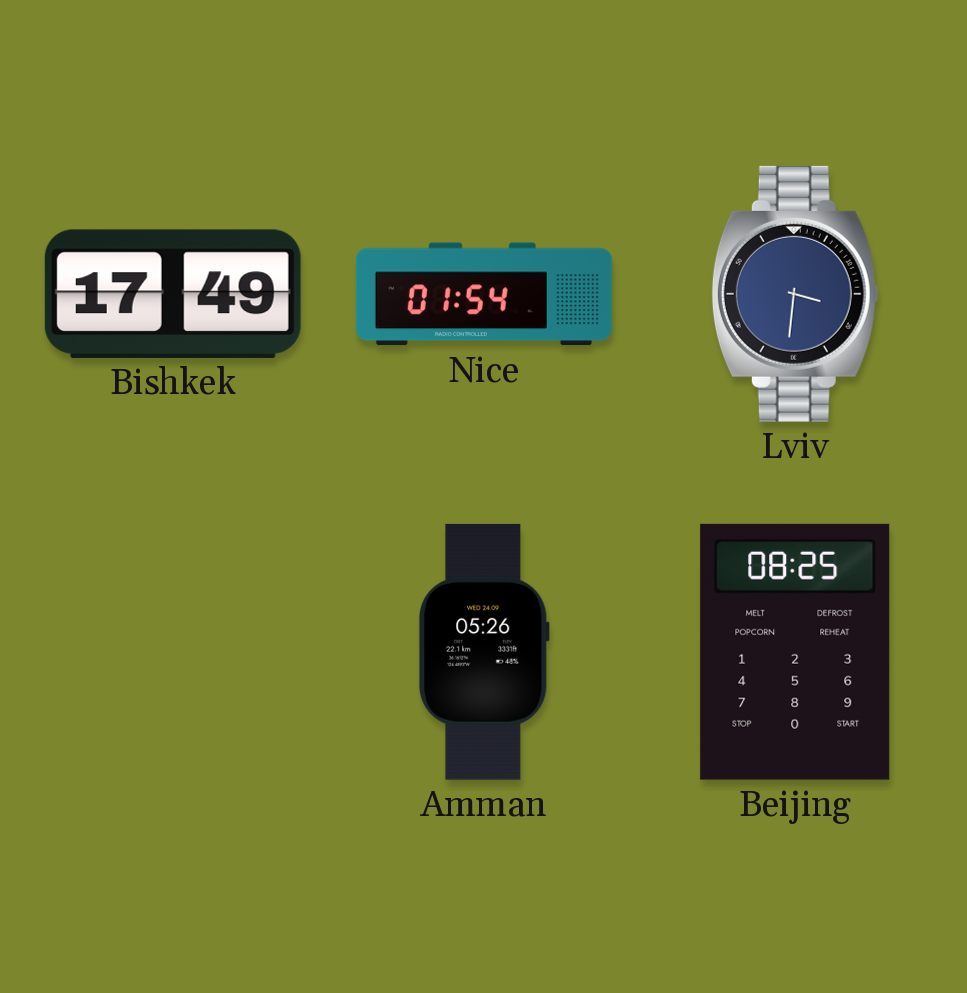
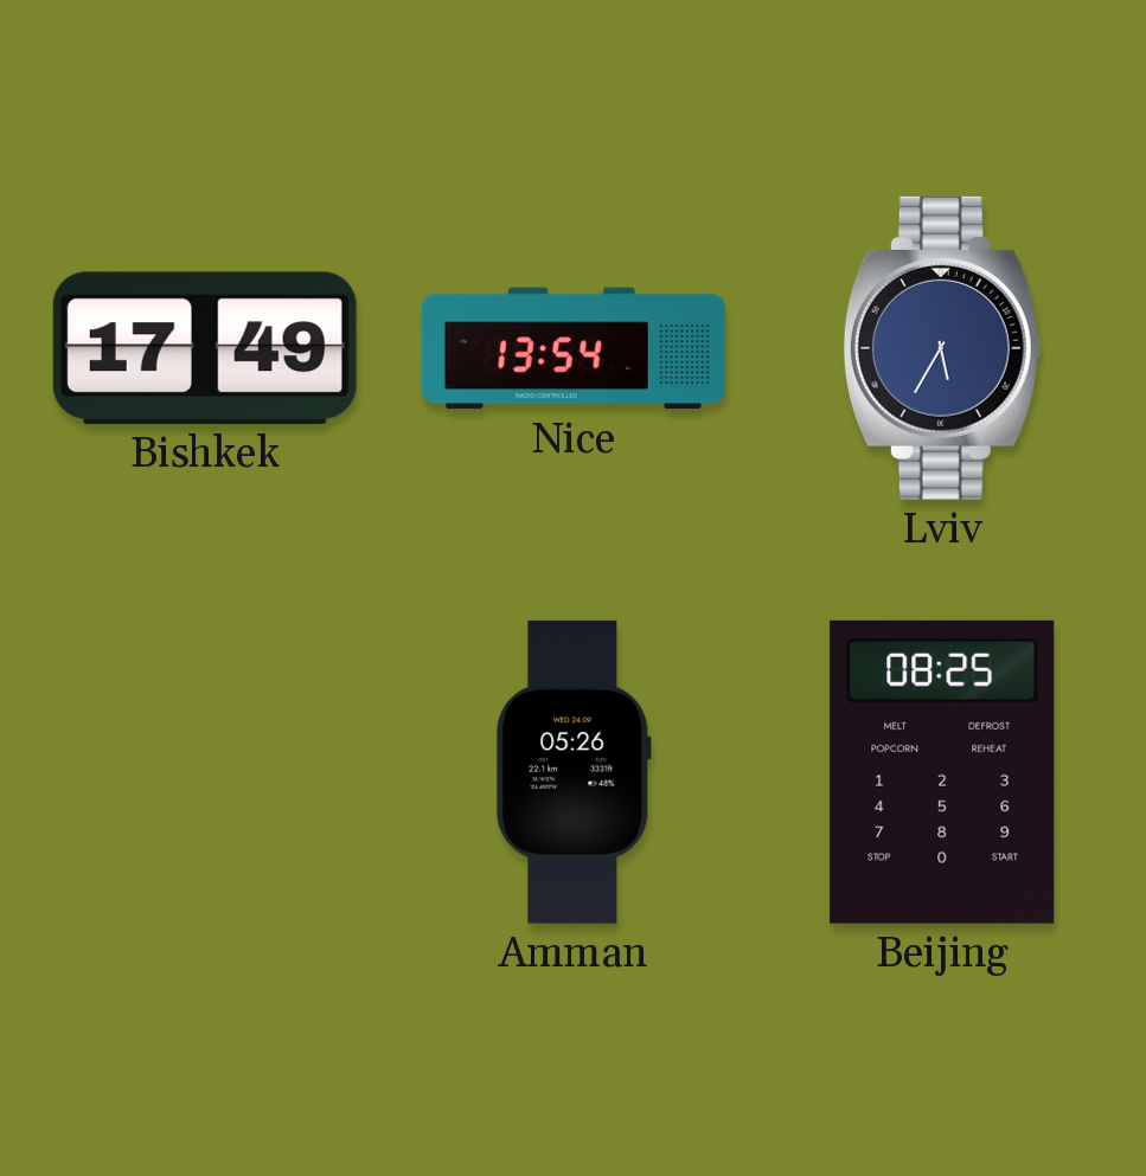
Nice: 01:54 -> 13:54 (574, 348)
Lviv: 3:31 -> 5:35 (942, 348)
